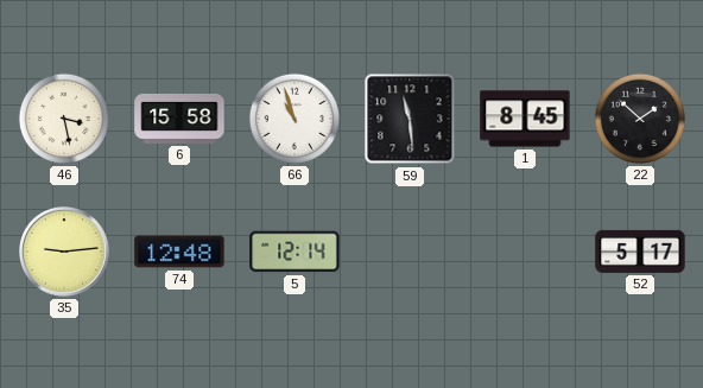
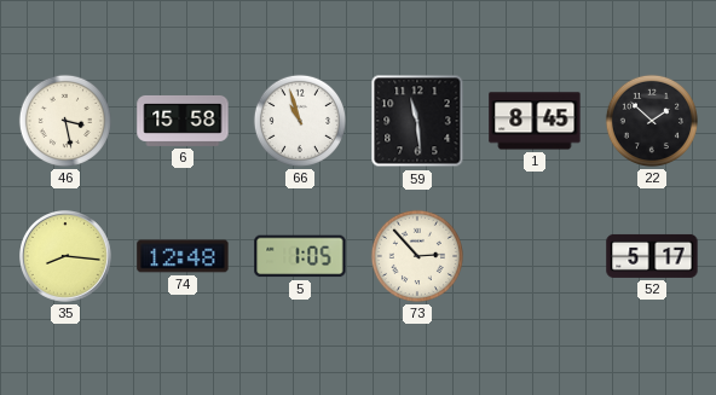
35: 9:14 -> 8:16 (67, 257)
5: 12:14 -> 1:05 (300, 256)
73: none -> 2:53 (417, 256)
